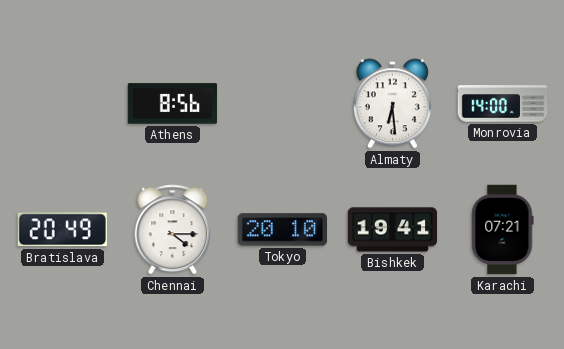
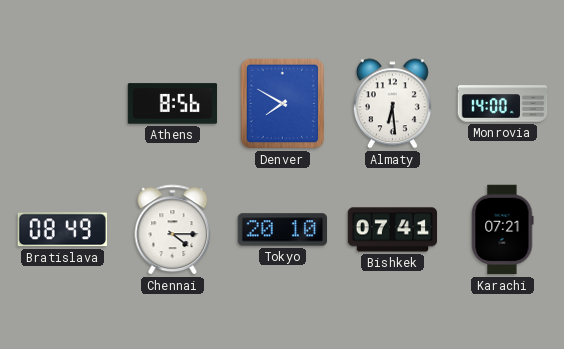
Denver: none -> 7:50 (283, 104)
Bratislava: 20:49 -> 08:49 (62, 230)
Bishkek: 19:41 -> 07:41 (393, 230)
